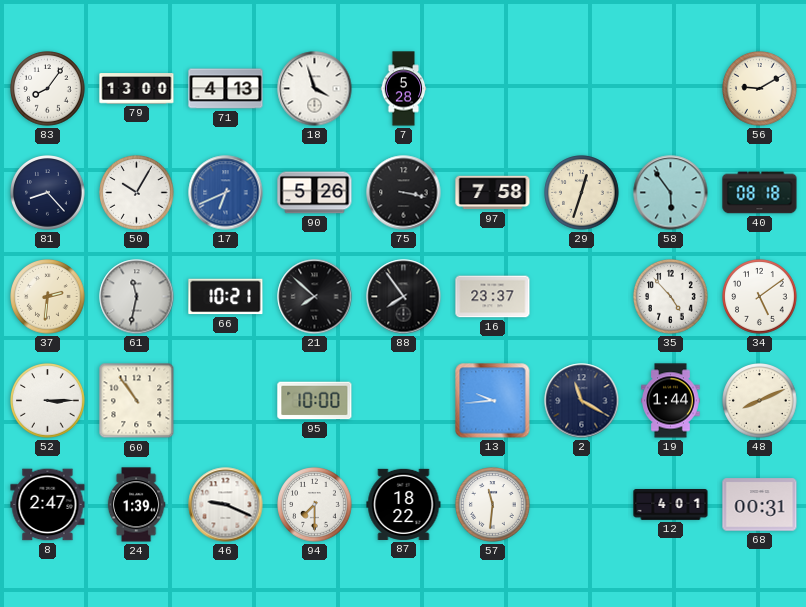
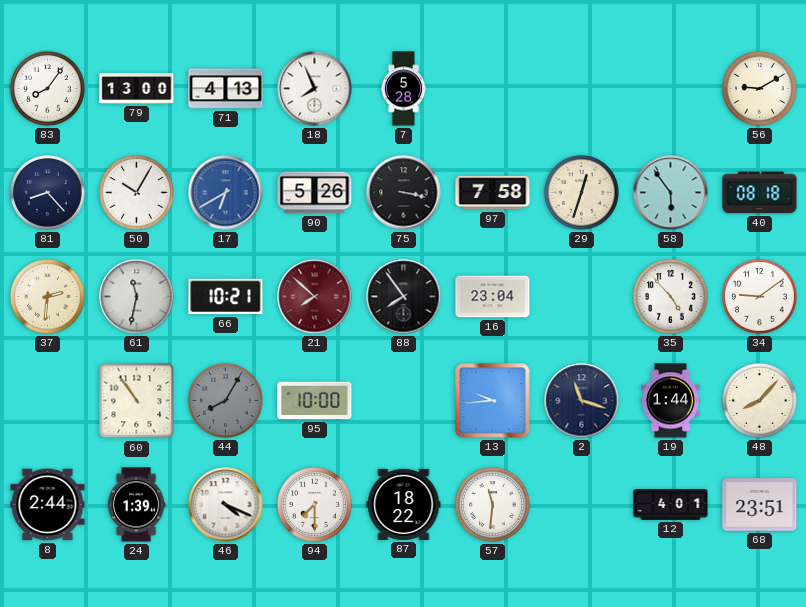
18: 3:57 -> 7:56 (315, 89)
17: 6:41 -> 6:40 (226, 193)
21 dial: black -> burgundy (315, 297)
16: 23:37 -> 23:04 (493, 297)
34: 5:09 -> 9:09 (760, 297)
52: 3:15 -> none (48, 401)
44: none -> 8:05 (226, 401)
2: 11:20 -> 11:18 (582, 401)
48: 8:11 -> 8:07 (760, 401)
8: 2:47 -> 2:44 (48, 505)
46: 9:19 -> 4:19 (226, 505)
68: 00:31 -> 23:51 (760, 505)
